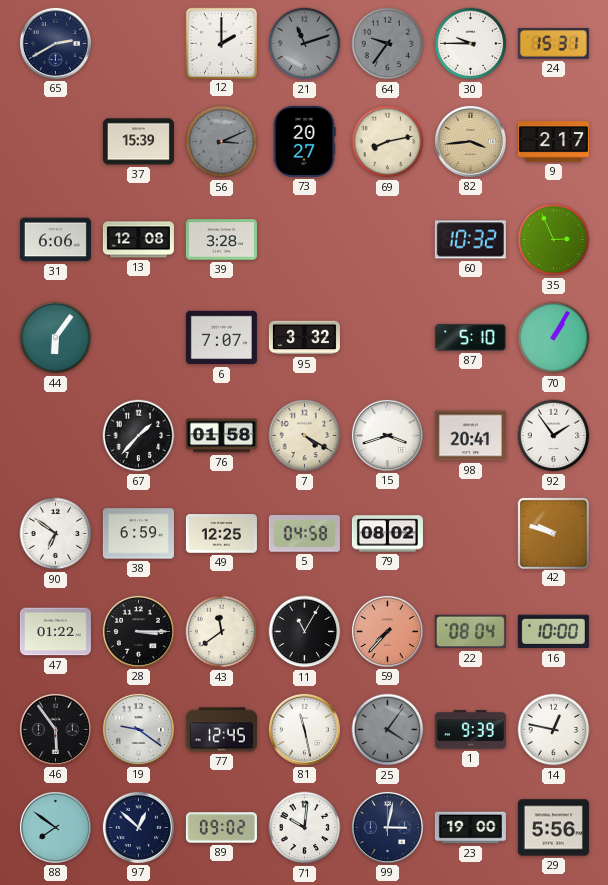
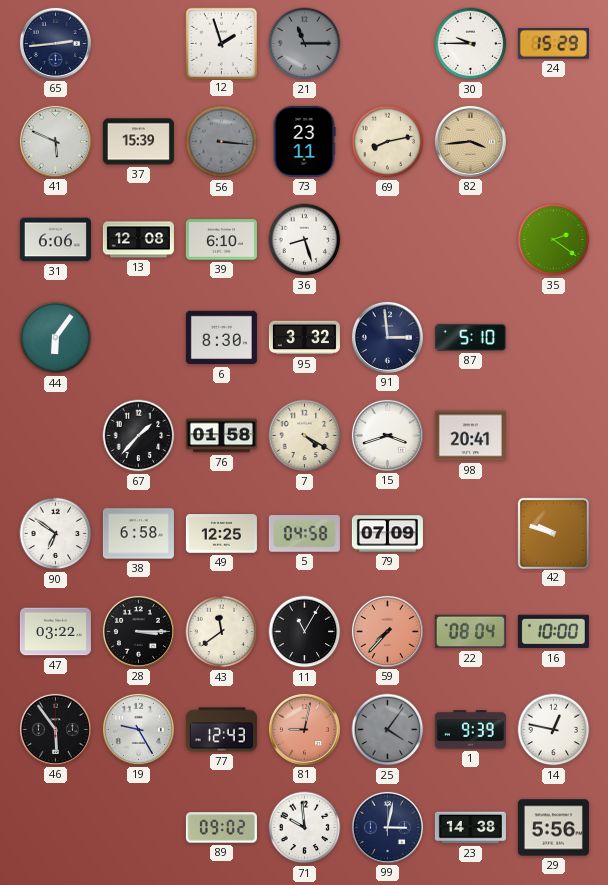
65: 2:40 -> 2:44 (55, 43)
12: 2:00 -> 1:57 (221, 43)
21: 11:12 -> 11:15 (305, 44)
64: 9:36 -> none (388, 44)
24: 15:31 -> 15:29 (553, 44)
41: none -> 5:49 (55, 141)
56: 3:11 -> 3:16 (222, 142)
73: 20:27 -> 23:11 (304, 141)
9: 2:17 -> none (553, 142)
39: 3:28 -> 6:10 (221, 240)
36: none -> 8:27 (305, 240)
60: 10:32 -> none (470, 240)
35: 2:56 -> 2:21 (554, 240)
6: 7:07 -> 8:30 (221, 338)
91: none -> 2:59 (387, 337)
70: 1:05 -> none (554, 338)
92: 1:54 -> none (554, 436)
38: 6:59 -> 6:58 (138, 534)
79: 08:02 -> 07:09 (387, 534)
47: 01:22 -> 03:22 (55, 632)
19: 9:21 -> 9:25 (138, 729)
77: 12:45 -> 12:43 (221, 730)
81: 11:28 -> 9:02 (304, 729)
81 dial: white -> salmon (304, 729)
88: 7:51 -> none (55, 827)
97: 12:52 -> none (138, 827)
71: 10:01 -> 9:59 (305, 828)
23: 19:00 -> 14:38 (470, 828)
